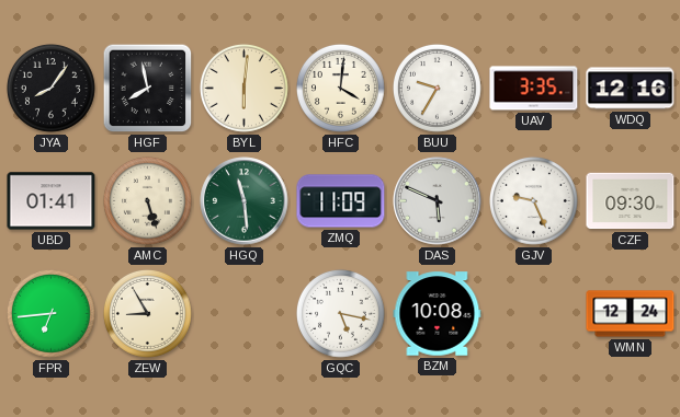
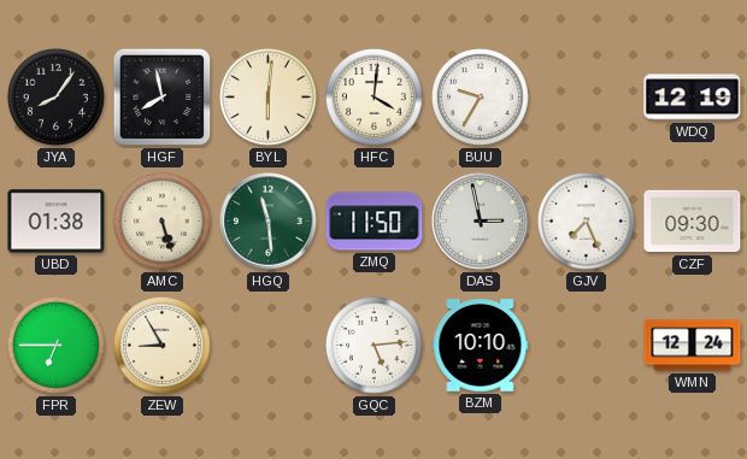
UAV: 3:35 -> none (534, 89)
WDQ: 12:16 -> 12:19 (693, 98)
UBD: 01:41 -> 01:38 (57, 222)
ZMQ: 11:09 -> 11:50 (375, 222)
DAS: 5:49 -> 2:58 (481, 222)
GJV: 9:26 -> 7:26 (586, 222)
FPR: 6:44 -> 6:45 (55, 346)
GQC: 5:17 -> 5:14 (373, 346)
BZM: 10:08 -> 10:10 (481, 346)
